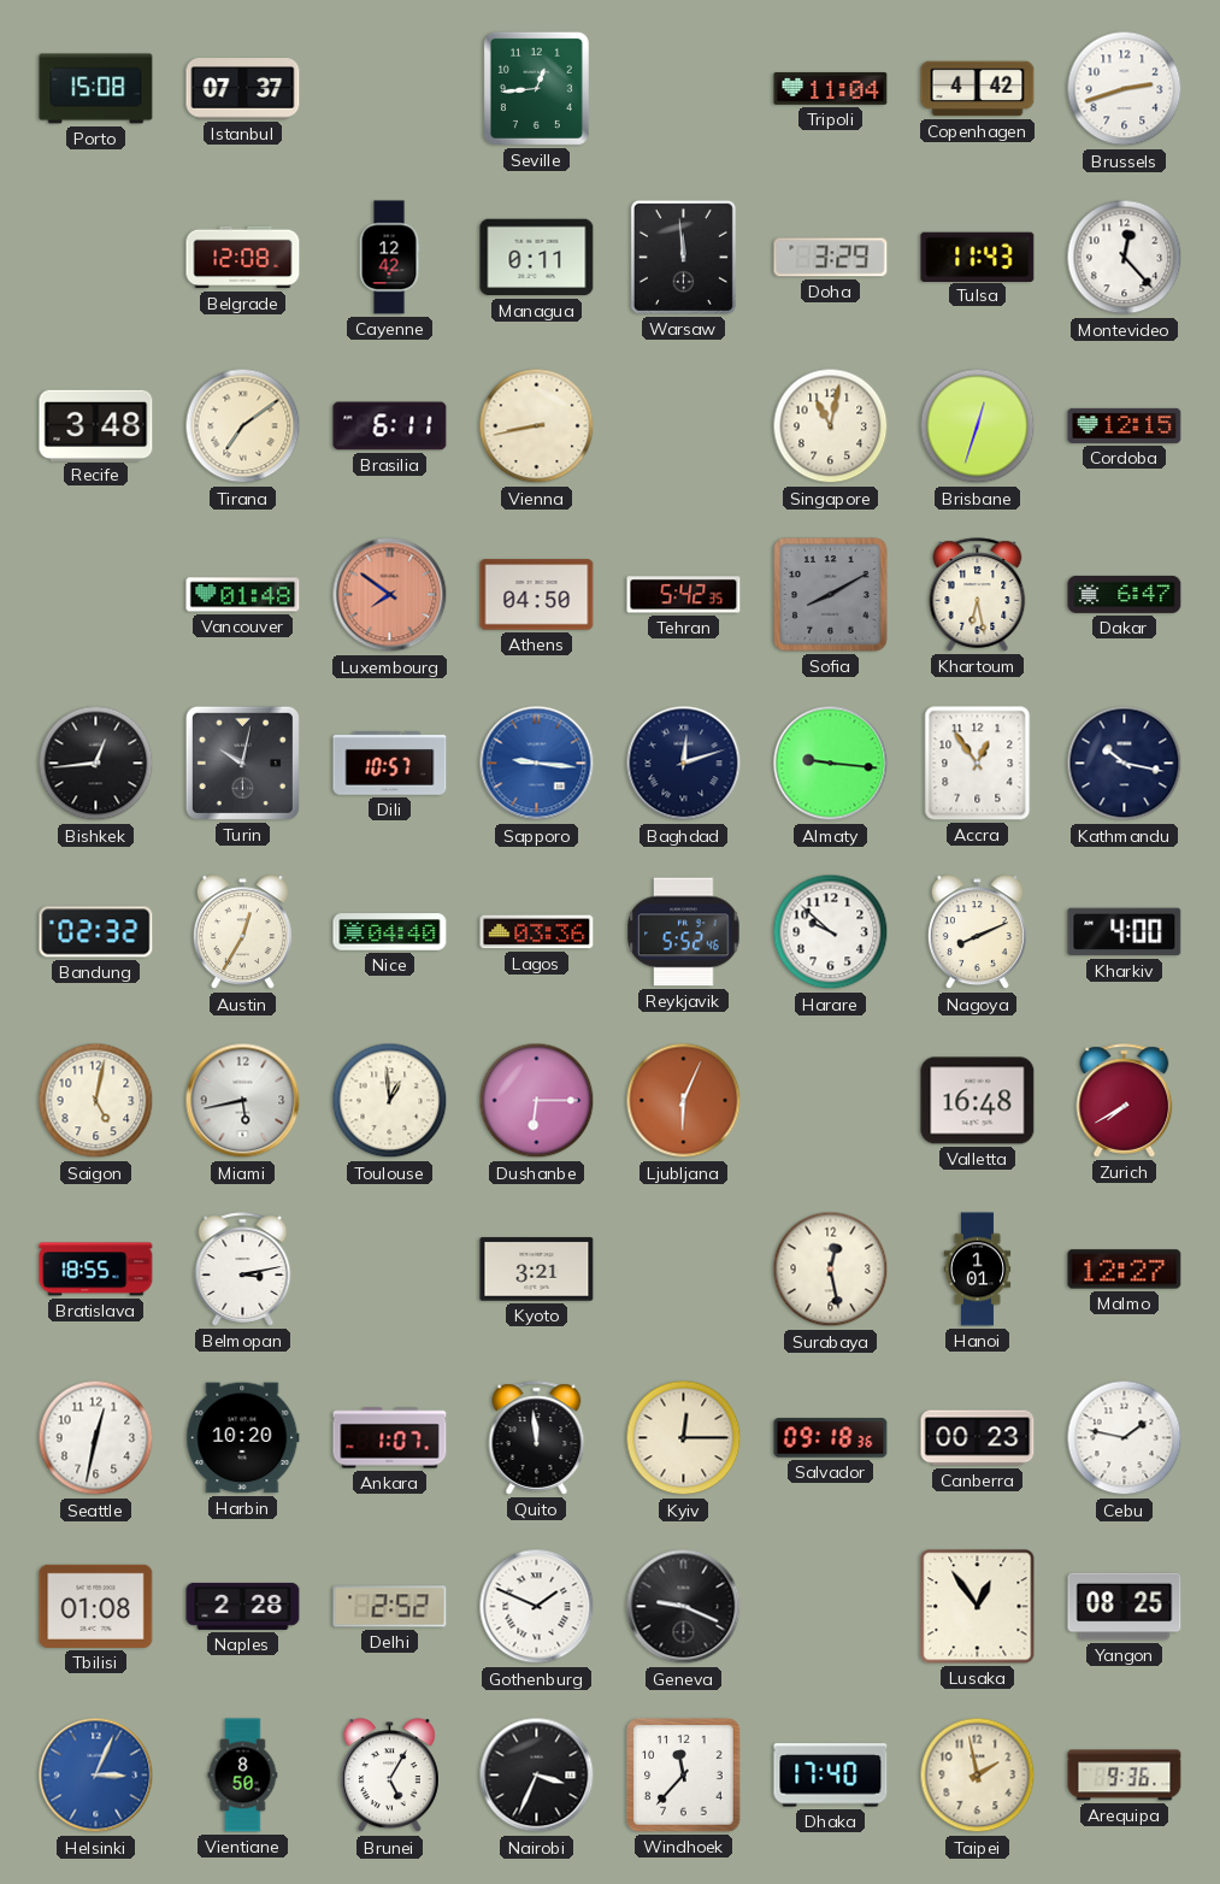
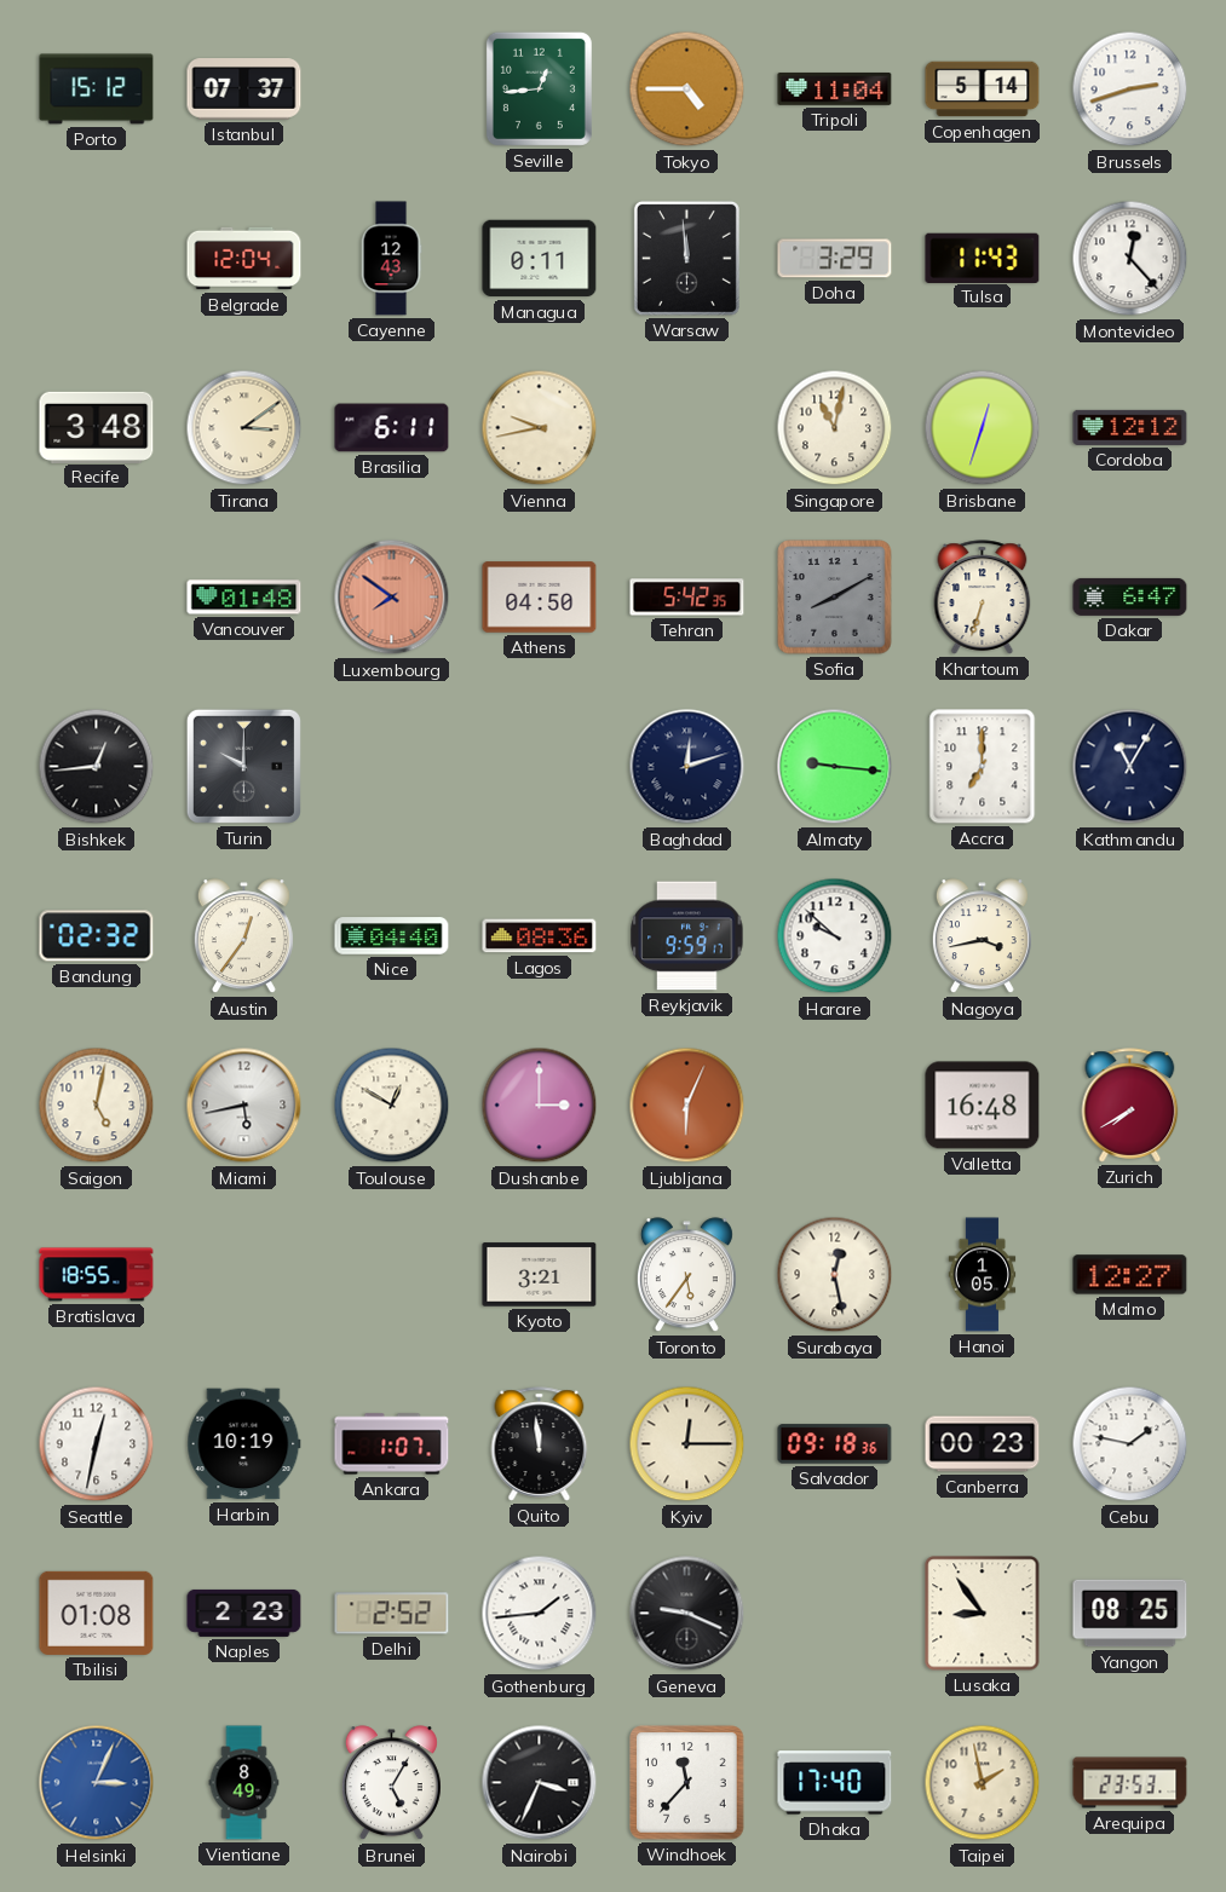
Porto: 15:08 -> 15:12 (97, 90)
Tokyo: none -> 4:45 (687, 90)
Copenhagen: 4:42 -> 5:14 (983, 90)
Belgrade: 12:08 -> 12:04 (244, 259)
Cayenne: 12:42 -> 12:43 (391, 259)
Tirana: 7:09 -> 3:09 (244, 428)
Vienna: 8:43 -> 9:43 (540, 428)
Cordoba: 12:15 -> 12:12 (1130, 427)
Khartoum: 6:28 -> 6:33 (983, 598)
Turin: 10:02 -> 10:00 (243, 766)
Dili: 10:57 -> none (390, 764)
Sapporo: 9:16 -> none (537, 764)
Accra: 12:54 -> 7:00 (983, 767)
Kathmandu: 10:17 -> 11:05 (1130, 767)
Austin: 12:35 -> 12:36 (243, 936)
Lagos: 03:36 -> 08:36 (540, 936)
Reykjavik: 5:52 -> 9:59 (687, 936)
Nagoya: 8:11 -> 3:43 (982, 936)
Kharkiv: 4:00 -> none (1125, 932)
Toulouse: 12:59 -> 12:50 (392, 1106)
Dushanbe: 6:15 -> 3:00 (540, 1106)
Belmopan: 3:13 -> none (243, 1270)
Toronto: none -> 5:36 (686, 1275)
Hanoi: 1:01 -> 1:05 (983, 1275)
Harbin: 10:20 -> 10:19 (244, 1444)
Naples: 2:28 -> 2:23 (244, 1613)
Gothenburg: 1:49 -> 1:44 (540, 1614)
Lusaka: 12:54 -> 8:54 (983, 1614)
Vientiane: 8:50 -> 8:49 (244, 1783)
Arequipa: 9:36 -> 23:53 (1130, 1783)
